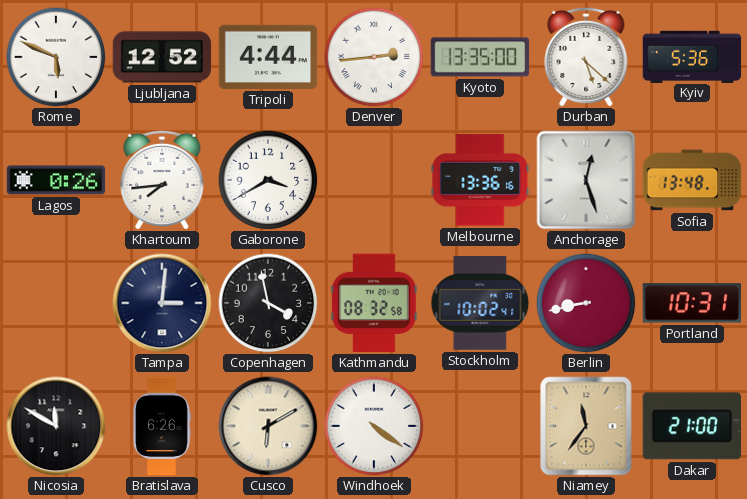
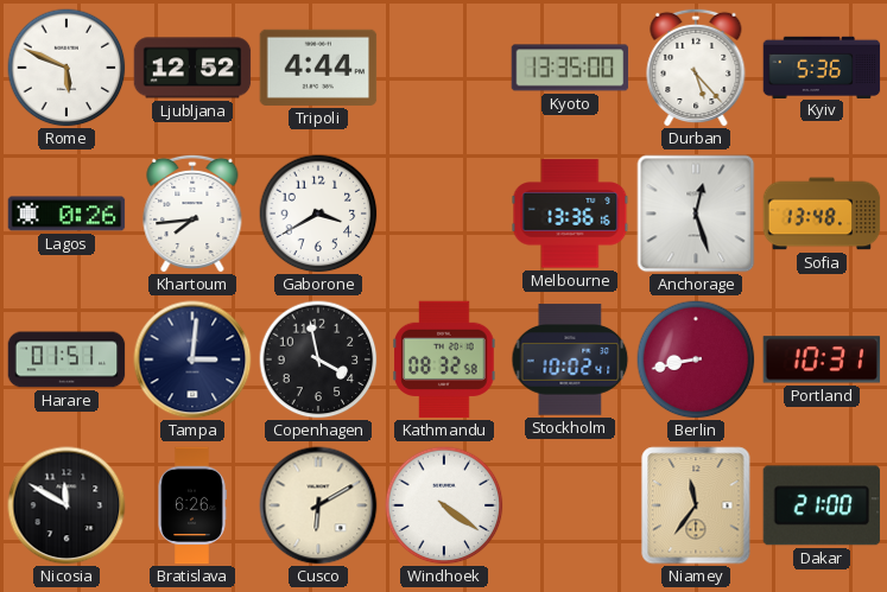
Denver: 2:44 -> none (374, 57)
Durban: 5:22 -> 5:23 (696, 68)
Harare: none -> 01:51 (66, 359)
